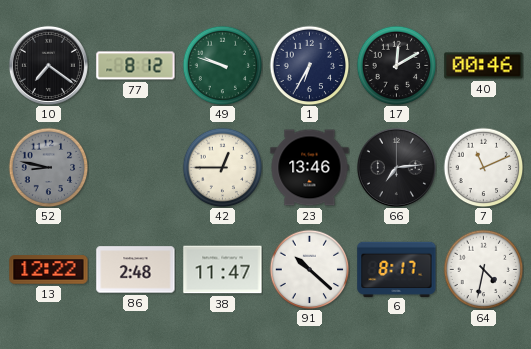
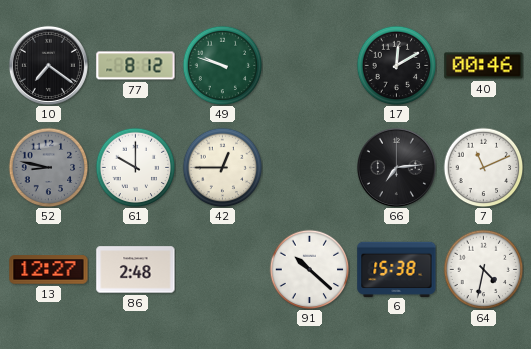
1: 6:35 -> none (309, 65)
61: none -> 10:00 (135, 167)
23: 13:46 -> none (310, 168)
13: 12:22 -> 12:27 (49, 270)
38: 11:47 -> none (223, 270)
6: 8:17 -> 15:38 (397, 269)
